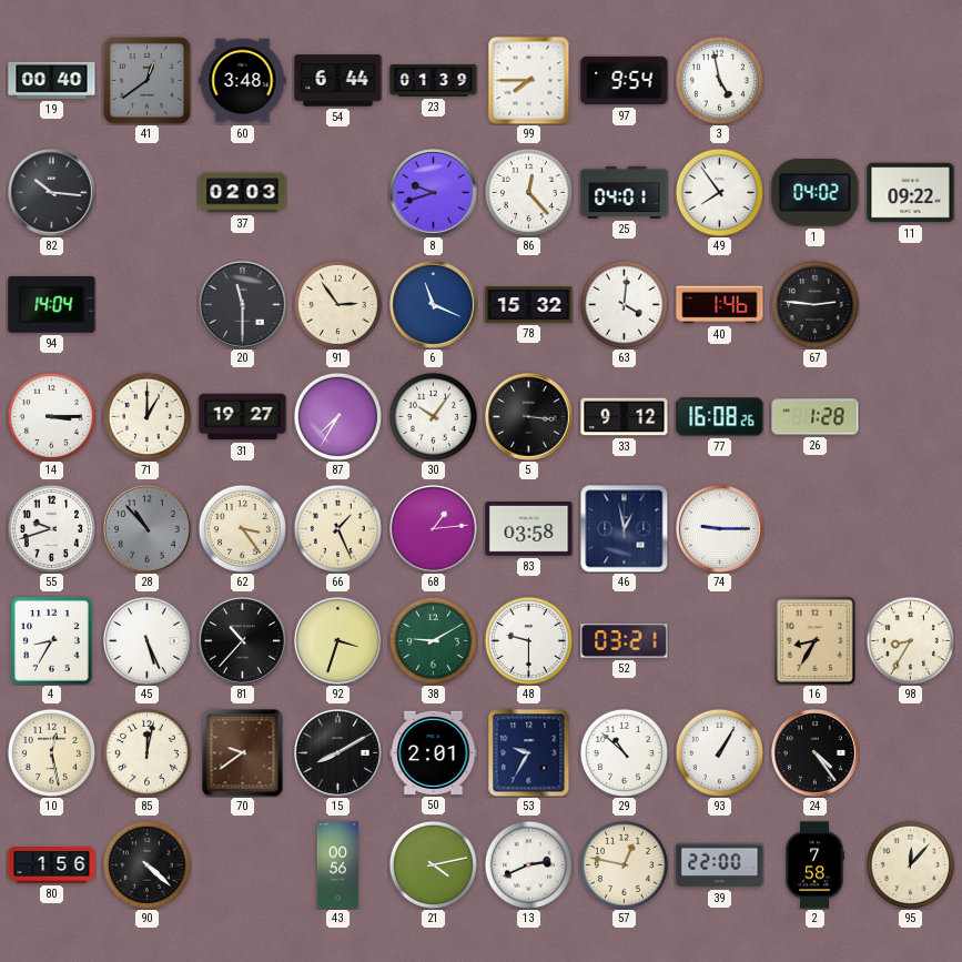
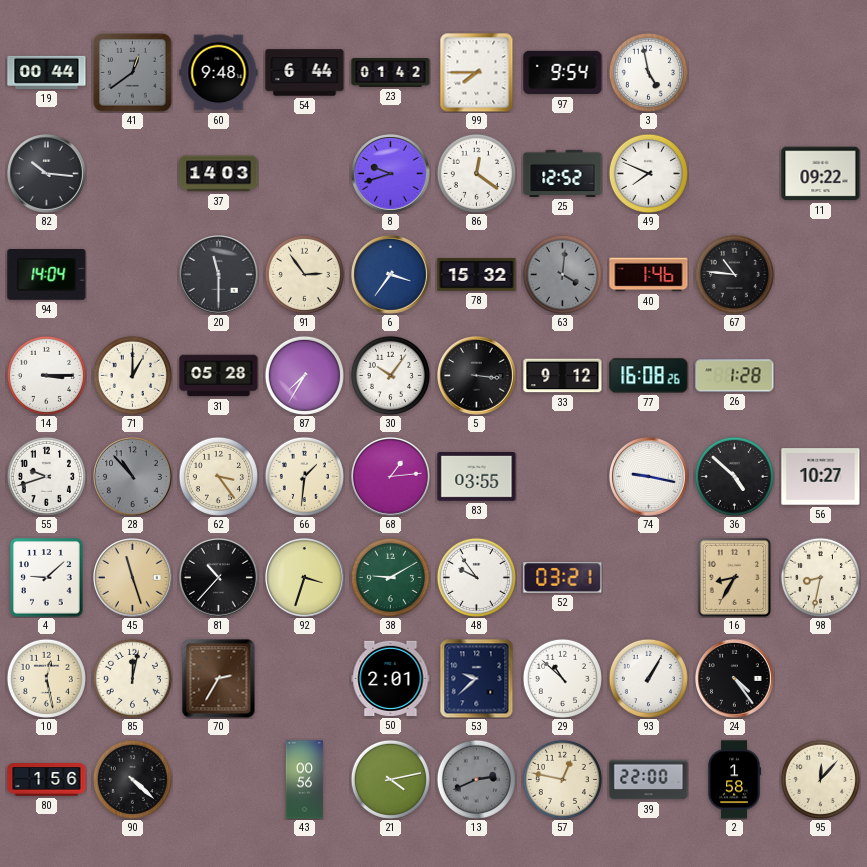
19: 00:40 -> 00:44 (47, 72)
60: 3:48 -> 9:48 (219, 73)
23: 01:39 -> 01:42 (391, 73)
37: 02:03 -> 14:03 (219, 174)
86: 12:23 -> 12:21 (476, 173)
25: 04:01 -> 12:52 (563, 173)
49: 7:54 -> 7:49 (648, 173)
1: 04:02 -> none (816, 192)
6: 11:19 -> 3:36 (391, 275)
63 dial: white -> grey (562, 274)
67: 2:46 -> 10:46 (734, 274)
31: 19:27 -> 05:28 (219, 376)
66: 1:26 -> 1:31 (304, 476)
83: 03:58 -> 03:55 (477, 477)
46: 12:58 -> none (624, 528)
74: 9:15 -> 9:17 (649, 477)
36: none -> 4:52 (734, 476)
56: none -> 10:27 (821, 477)
4: 8:35 -> 9:08 (47, 578)
45: 5:26 -> 11:27 (133, 578)
45 dial: white -> champagne (133, 578)
48: 9:30 -> 9:54 (476, 577)
98: 8:35 -> 8:32 (820, 577)
70: 9:39 -> 2:35 (219, 678)
15: 8:10 -> none (338, 753)
53: 9:35 -> 9:38 (477, 678)
13 dial: white -> grey (476, 779)
2: 7:58 -> 1:58 (734, 780)
